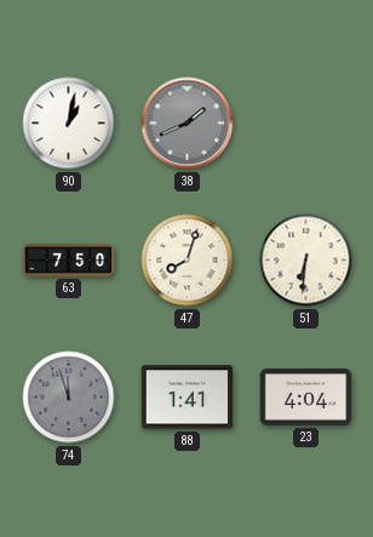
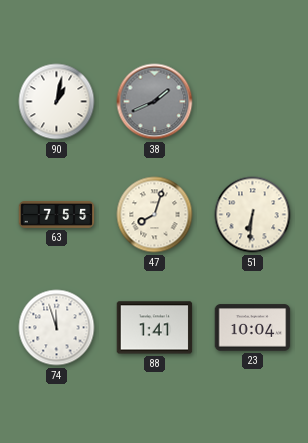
63: 7:50 -> 7:55 (57, 215)
74 dial: grey -> white (57, 328)
23: 4:04 -> 10:04 (253, 328)
